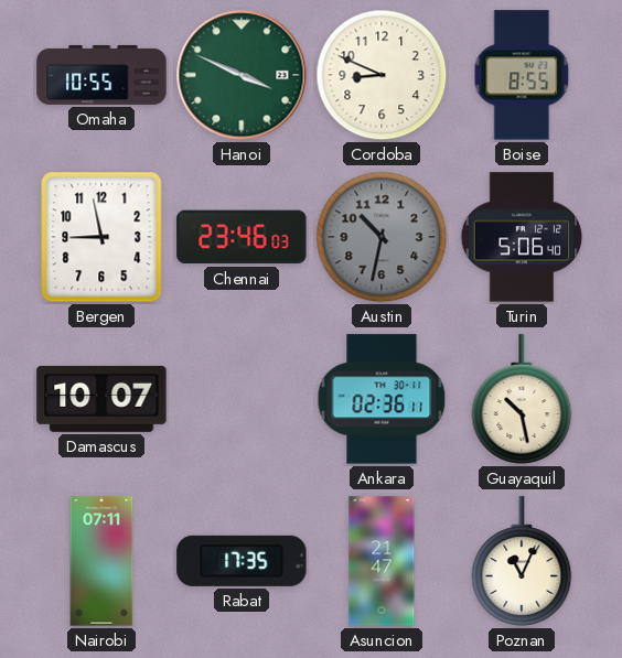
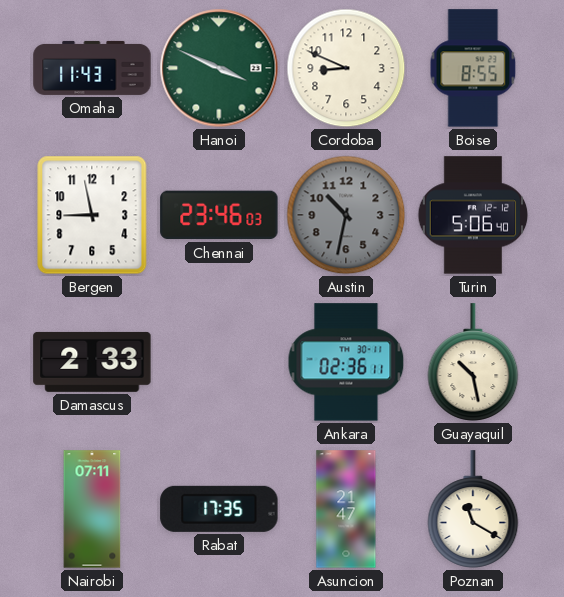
Omaha: 10:55 -> 11:43 (92, 68)
Damascus: 10:07 -> 2:33 (92, 362)
Poznan: 11:04 -> 11:20 (473, 509)
